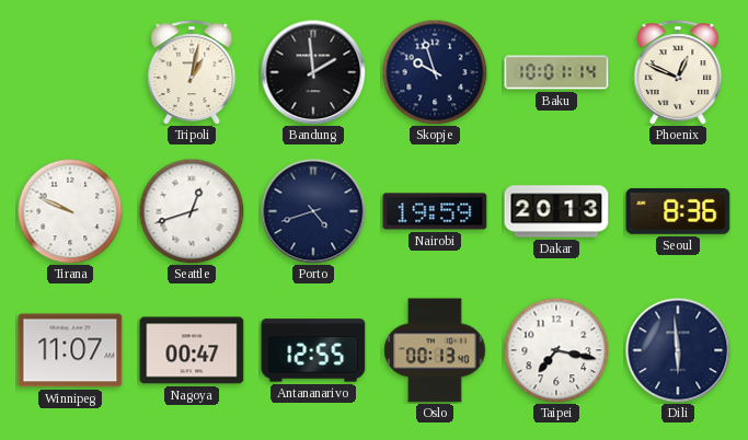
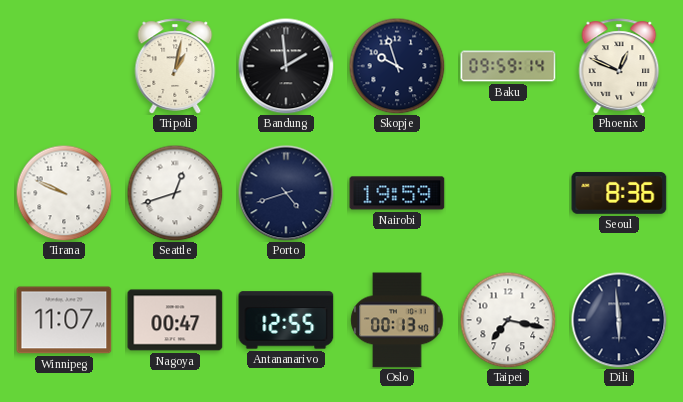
Baku: 10:01 -> 09:59 (508, 66)
Dakar: 20:13 -> none (556, 211)
